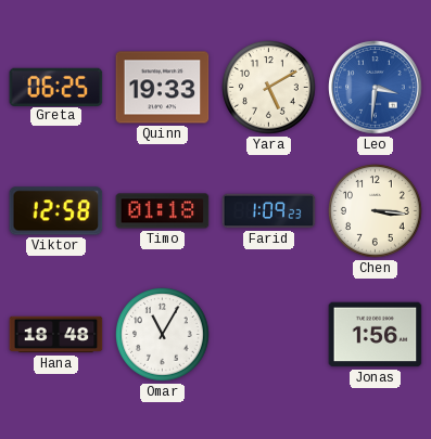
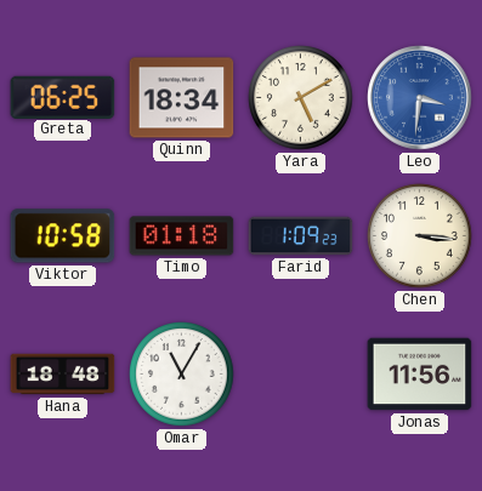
Quinn: 19:33 -> 18:34 (182, 98)
Viktor: 12:58 -> 10:58 (63, 236)
Jonas: 1:56 -> 11:56 (420, 375)
